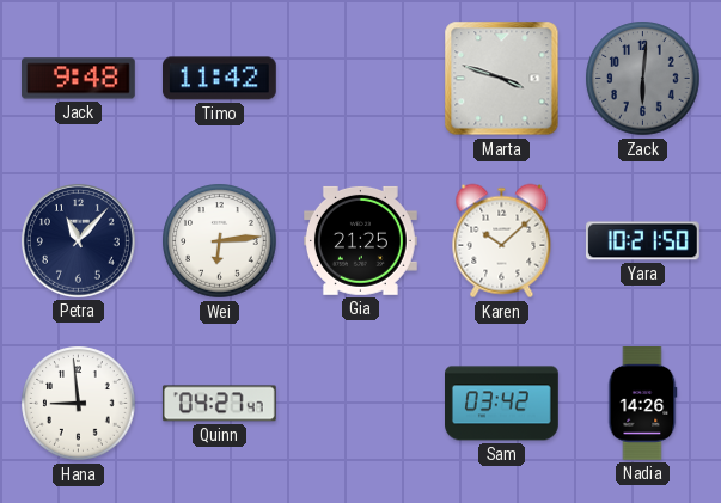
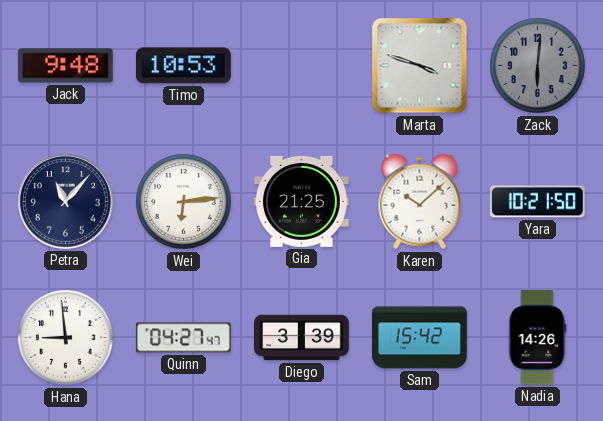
Timo: 11:42 -> 10:53 (183, 66)
Diego: none -> 3:39 (302, 338)
Sam: 03:42 -> 15:42 (420, 338)
